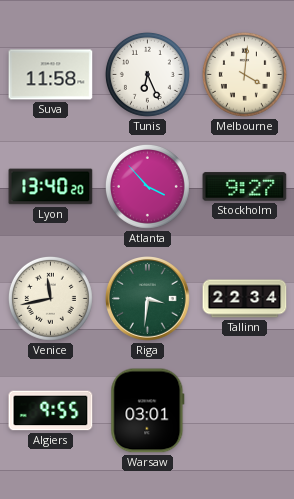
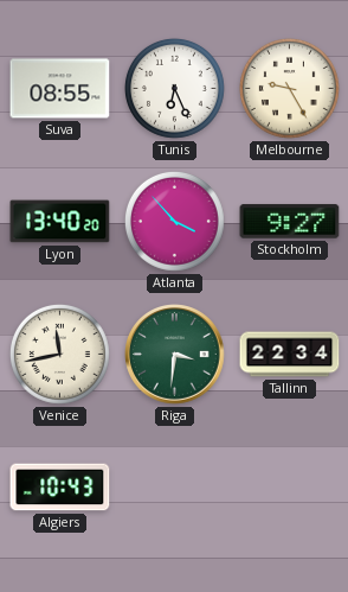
Suva: 11:58 -> 08:55 (60, 89)
Melbourne: 4:01 -> 9:25 (289, 88)
Algiers: 9:55 -> 10:43 (60, 488)
Warsaw: 03:01 -> none (148, 411)
